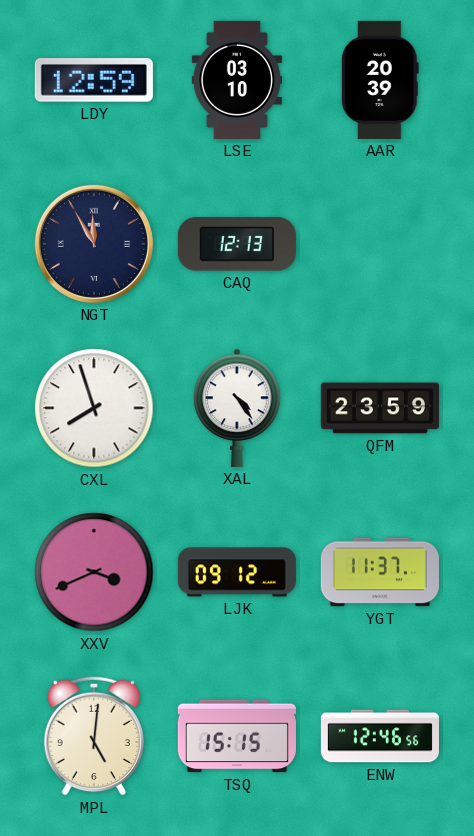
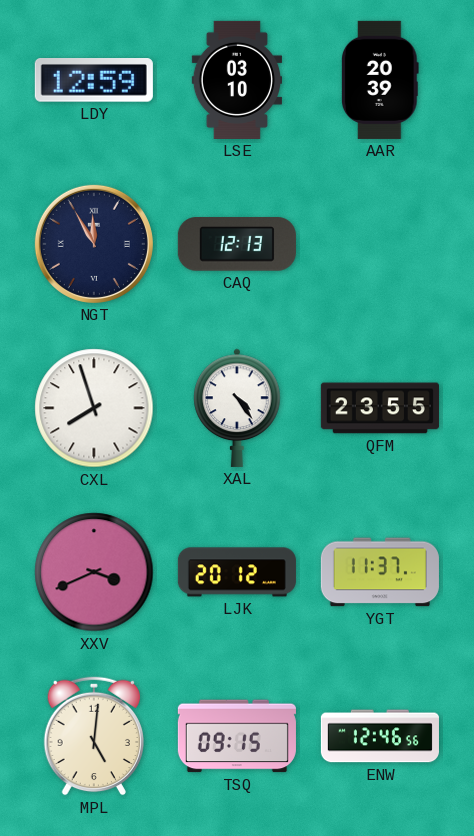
QFM: 23:59 -> 23:55 (380, 408)
LJK: 09:12 -> 20:12 (237, 572)
TSQ: 15:15 -> 09:15 (237, 736)
